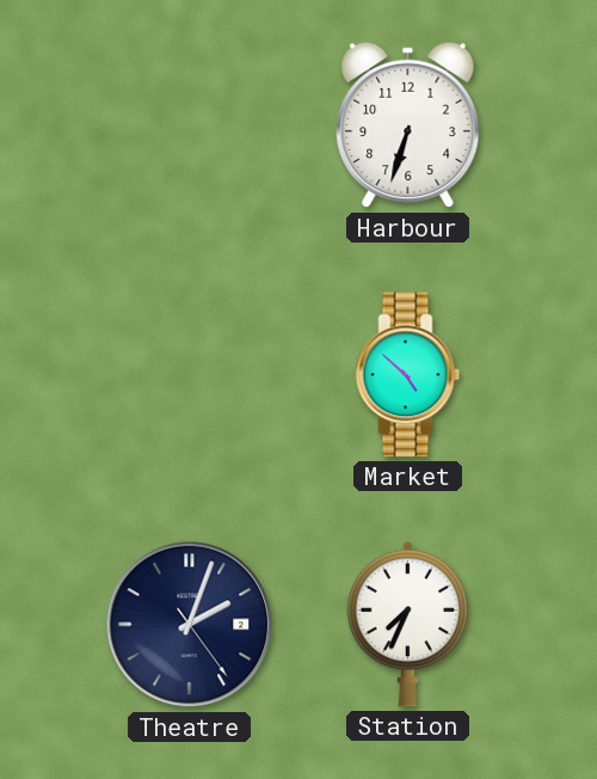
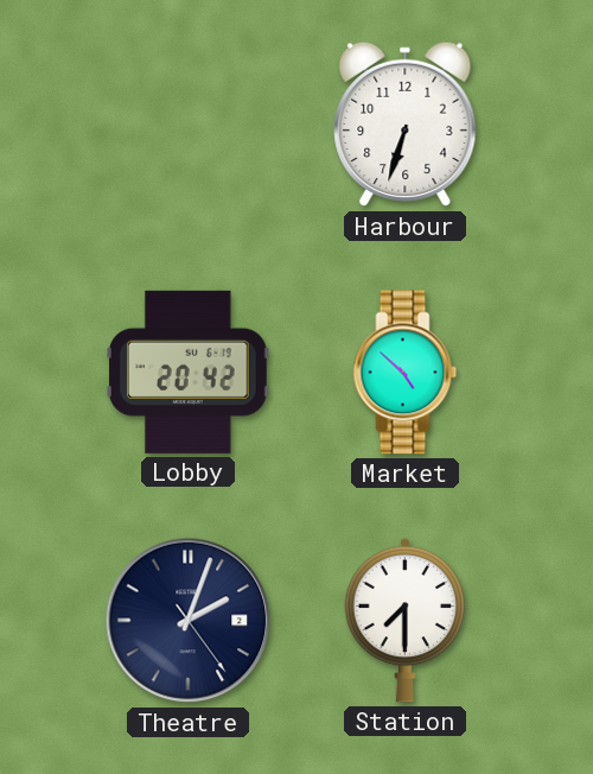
Lobby: none -> 20:42 (189, 372)
Station: 7:34 -> 7:30 (406, 620)
